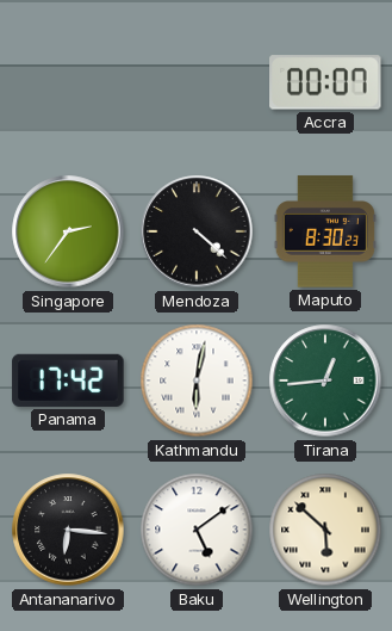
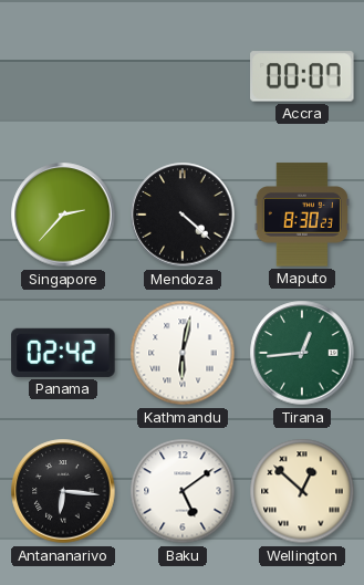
Singapore: 2:36 -> 2:37 (63, 215)
Panama: 17:42 -> 02:42 (63, 353)
Wellington: 5:52 -> 12:52 (302, 491)
